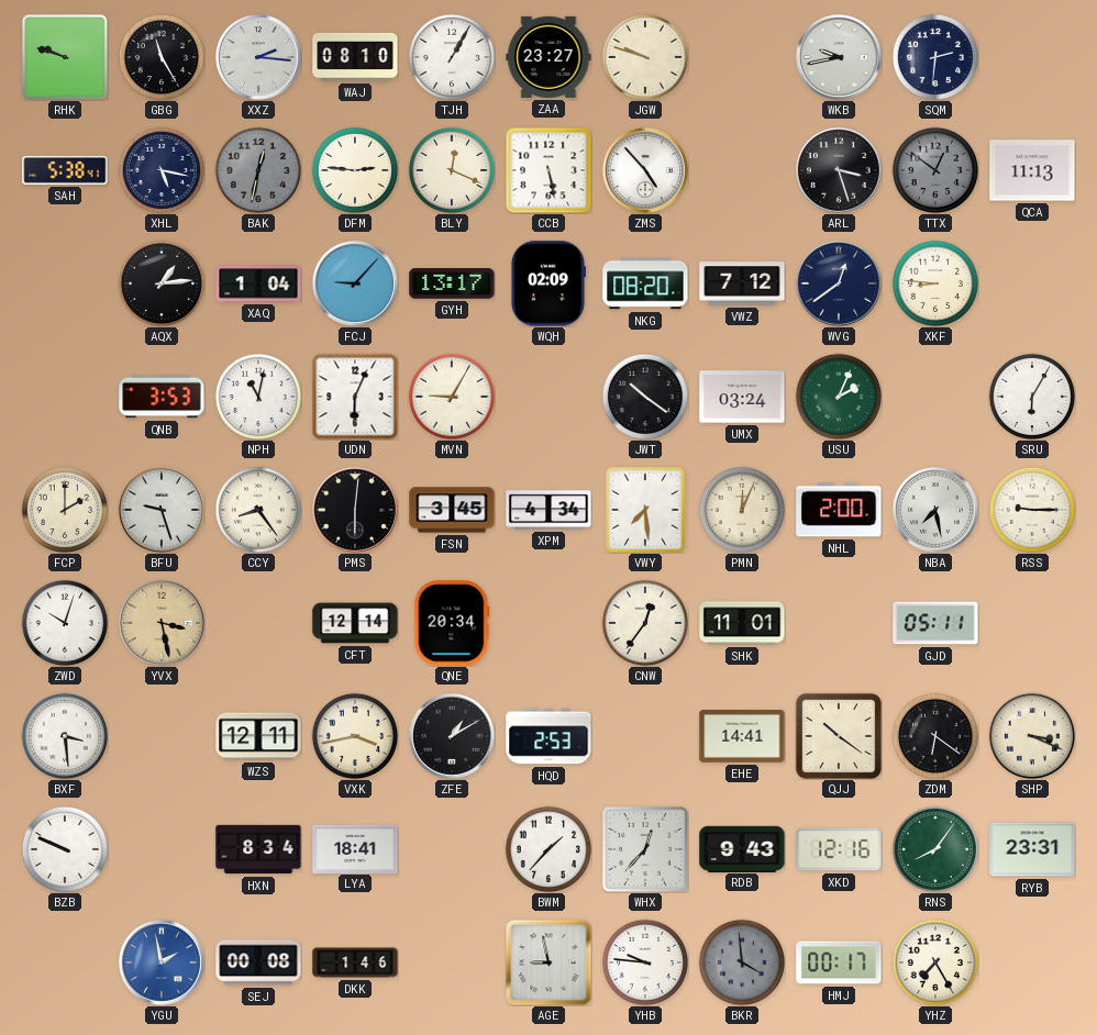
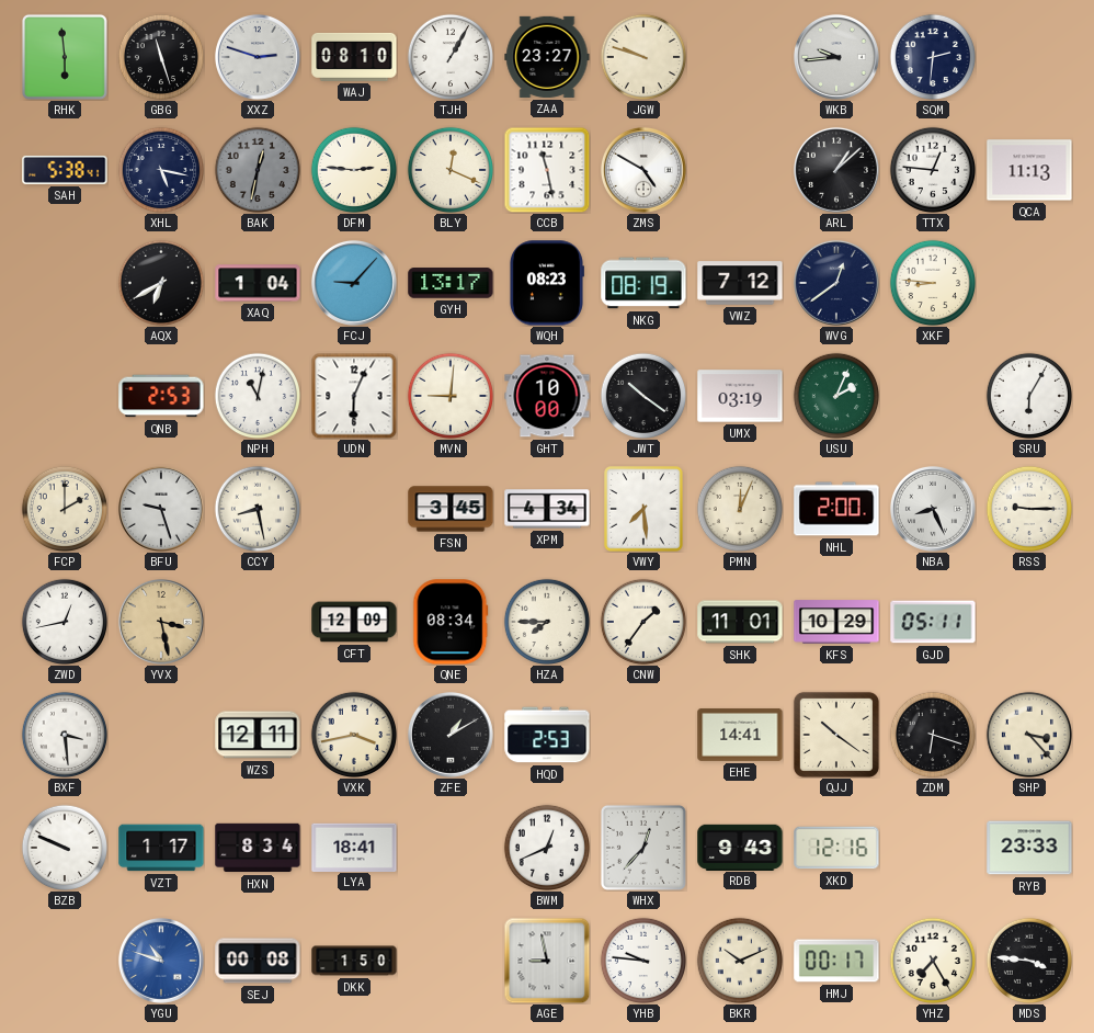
RHK: 9:48 -> 5:59 (65, 57)
GBG: 11:25 -> 11:27 (160, 56)
XXZ: 2:16 -> 2:48 (258, 57)
WKB: 9:43 -> 9:44 (836, 57)
CCB: 5:28 -> 11:28 (547, 170)
ZMS: 4:53 -> 4:50 (643, 170)
ARL: 3:27 -> 1:08 (836, 170)
TTX: 12:51 -> 12:46 (932, 169)
TTX dial: grey -> white (932, 169)
AQX: 1:14 -> 6:40 (160, 282)
WQH: 02:09 -> 08:23 (546, 283)
NKG: 08:20 -> 08:19 (643, 283)
QNB: 3:53 -> 2:53 (161, 396)
MVN: 9:05 -> 9:01 (449, 395)
GHT: none -> 10:00 (547, 396)
UMX: 03:24 -> 03:19 (740, 396)
CCY: 8:24 -> 8:28 (257, 508)
PMS: 6:01 -> none (355, 510)
NBA: 7:28 -> 8:26 (933, 509)
ZWD: 10:03 -> 12:43 (64, 621)
CFT: 12:14 -> 12:09 (354, 622)
QNE: 20:34 -> 08:34 (451, 622)
HZA: none -> 7:45 (546, 621)
CNW: 12:36 -> 1:36 (642, 621)
KFS: none -> 10:29 (836, 622)
ZDM: 6:21 -> 6:18 (932, 734)
SHP: 3:19 -> 3:23 (1028, 734)
VZT: none -> 1:17 (161, 848)
BWM: 1:37 -> 12:41 (546, 847)
RNS: 8:06 -> none (934, 848)
RYB: 23:31 -> 23:33 (1029, 848)
YGU: 1:58 -> 10:48 (161, 961)
DKK: 1:46 -> 1:50 (354, 961)
BKR: 3:59 -> 10:11 (739, 960)
BKR dial: grey -> cream (739, 960)
MDS: none -> 3:46 (1028, 960)
